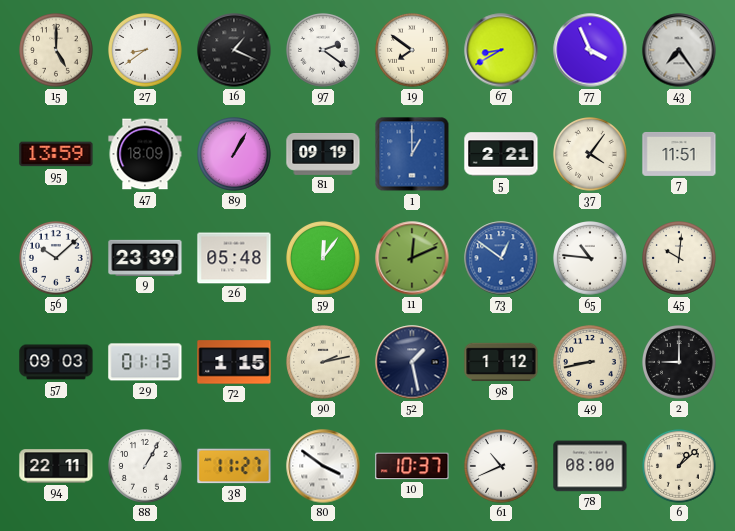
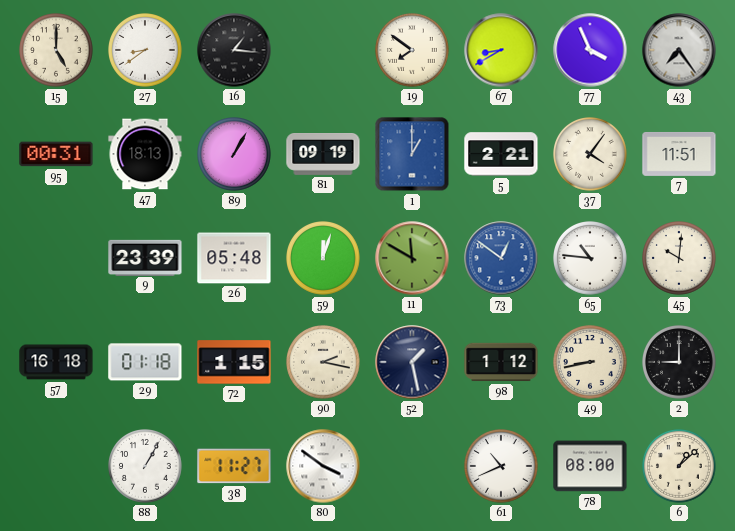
16: 1:19 -> 1:16 (234, 50)
97: 2:21 -> none (324, 51)
95: 13:59 -> 00:31 (56, 154)
47: 18:09 -> 18:13 (145, 154)
56: 10:08 -> none (57, 259)
59: 12:06 -> 12:03 (324, 259)
11: 12:11 -> 11:50 (412, 258)
57: 09:03 -> 16:18 (56, 362)
29: 01:13 -> 01:18 (145, 362)
90: 2:13 -> 2:17 (324, 363)
94: 22:11 -> none (56, 466)
10: 10:37 -> none (412, 466)
